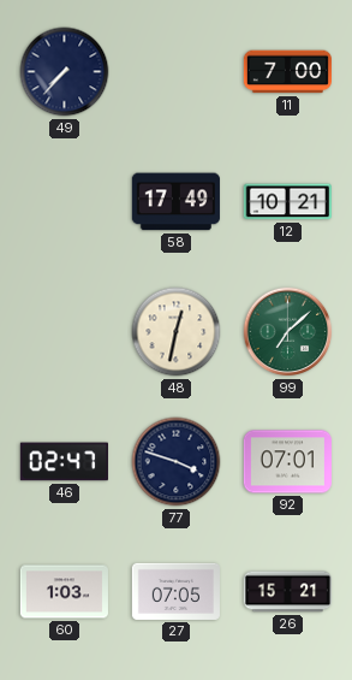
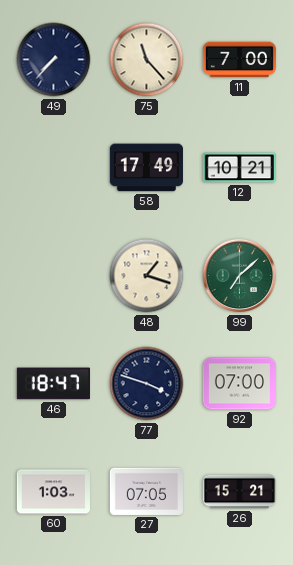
75: none -> 11:23 (147, 60)
48: 12:32 -> 1:18 (147, 276)
46: 02:47 -> 18:47 (53, 384)
92: 07:01 -> 07:00 (239, 384)
